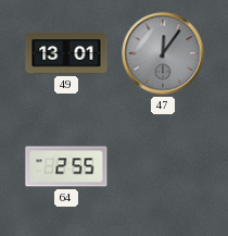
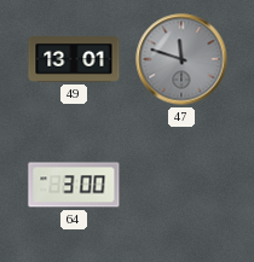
47: 12:06 -> 11:48 (181, 59)
64: 2:55 -> 3:00 (74, 185)
